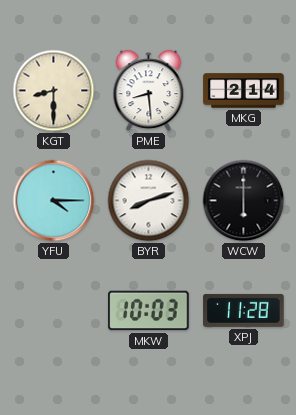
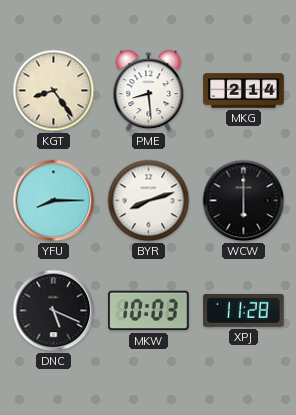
KGT: 8:30 -> 8:24 (54, 91)
YFU: 4:15 -> 8:15 (54, 201)
DNC: none -> 5:19 (54, 311)
